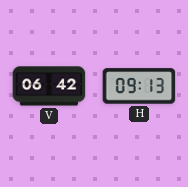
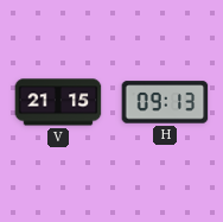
V: 06:42 -> 21:15 (58, 102)
